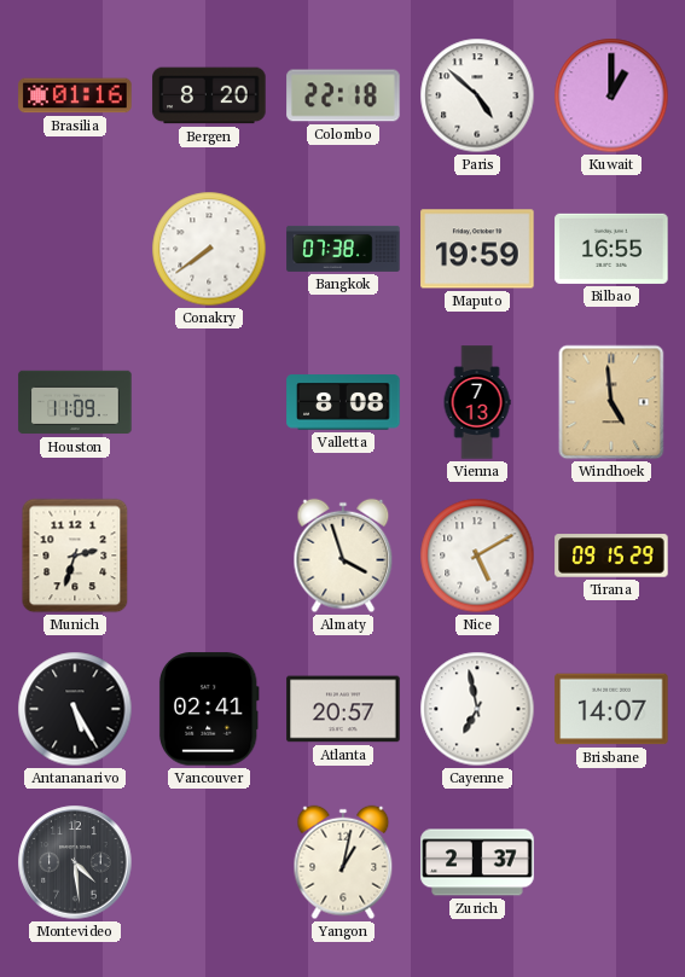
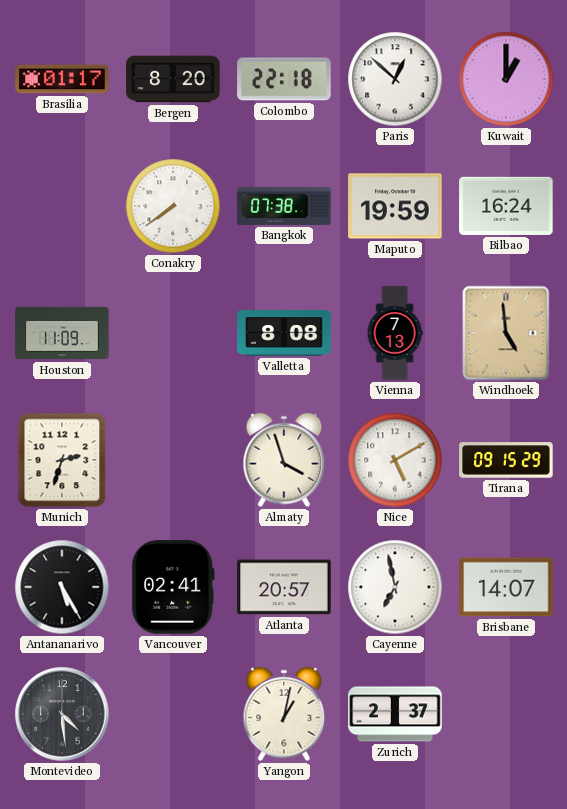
Brasilia: 01:16 -> 01:17 (62, 79)
Paris: 4:52 -> 12:52 (395, 79)
Bilbao: 16:55 -> 16:24 (506, 206)
